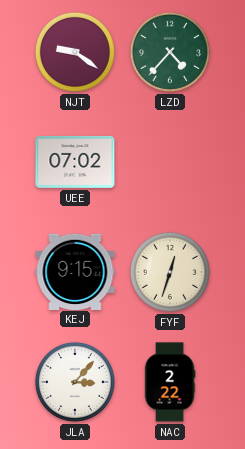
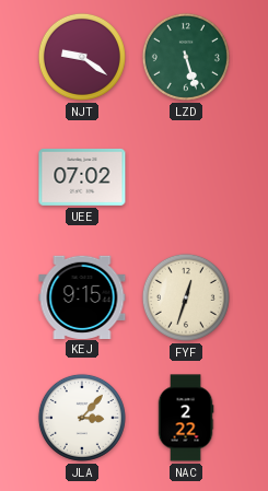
LZD: 4:37 -> 5:27 (186, 57)
